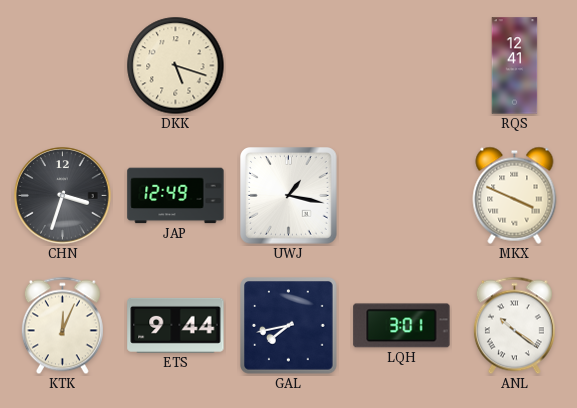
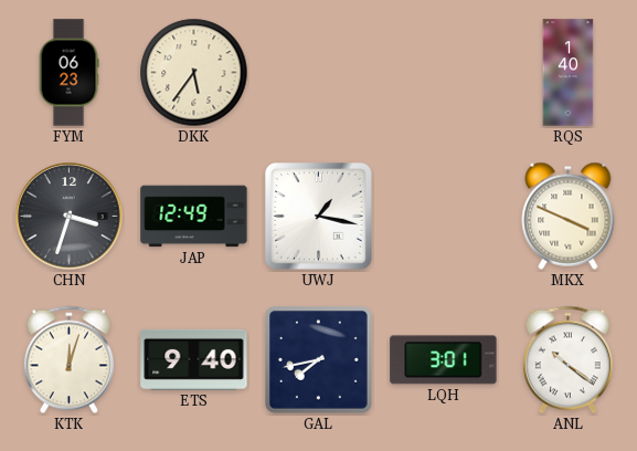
FYM: none -> 06:23 (68, 73)
DKK: 5:18 -> 5:36 (194, 73)
RQS: 12:41 -> 1:40 (569, 73)
KTK: 12:04 -> 12:03 (68, 360)
ETS: 9:44 -> 9:40 (194, 359)
